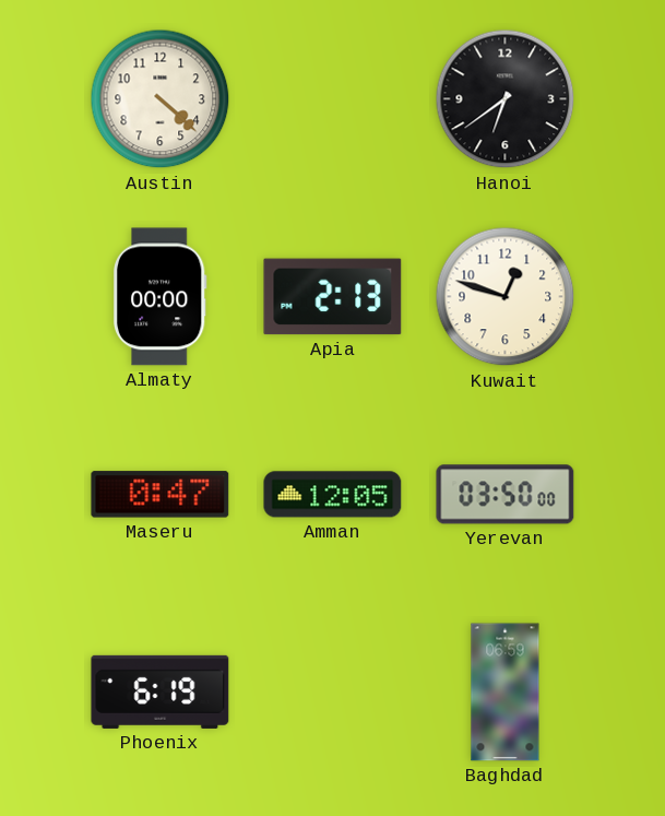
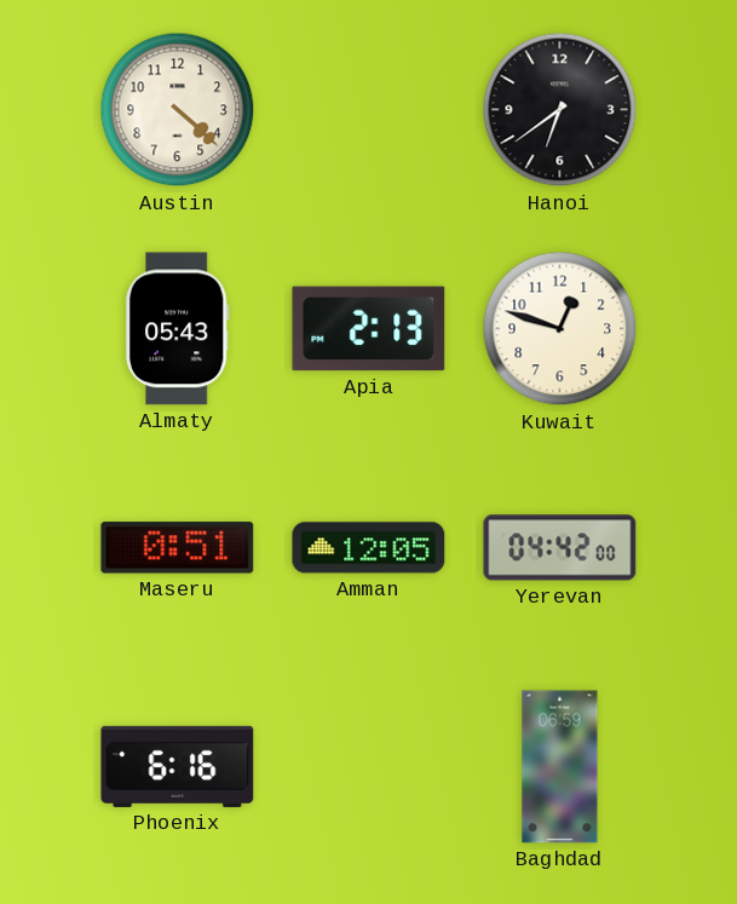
Almaty: 00:00 -> 05:43 (177, 329)
Maseru: 0:47 -> 0:51 (178, 548)
Yerevan: 03:50 -> 04:42 (560, 548)
Phoenix: 6:19 -> 6:16 (178, 766)
